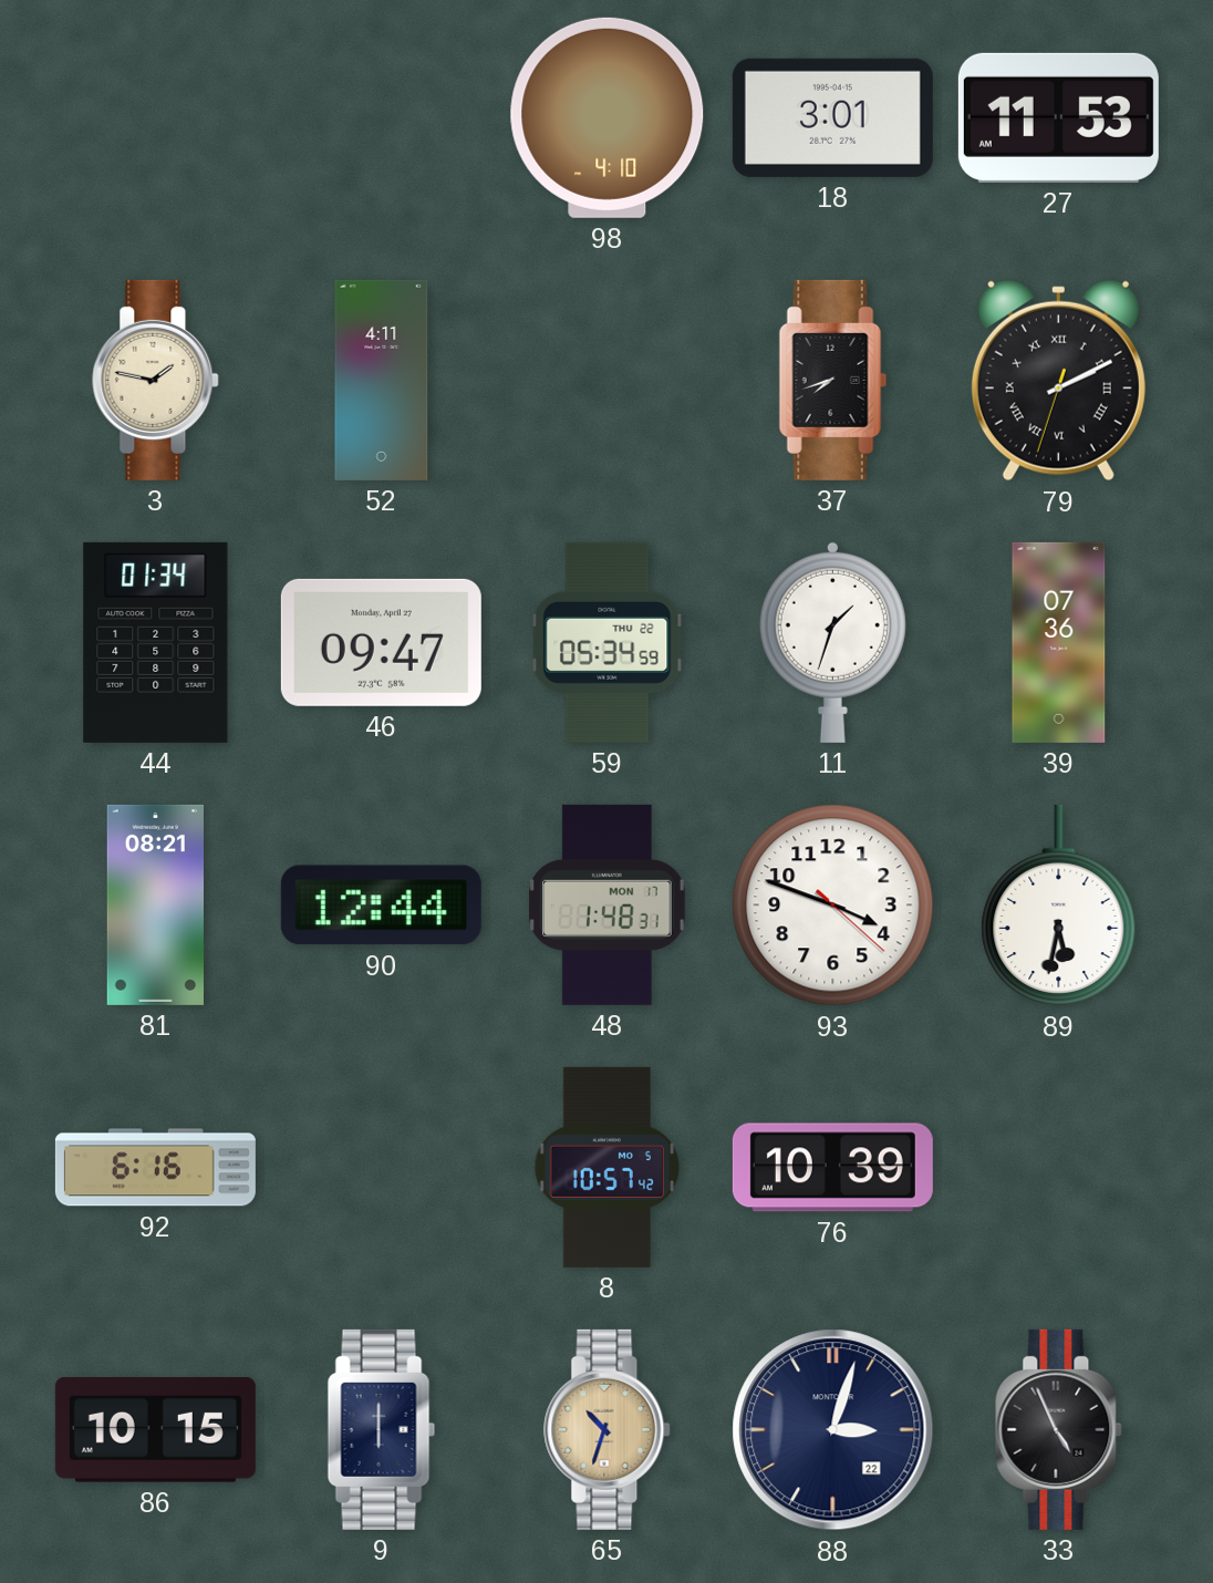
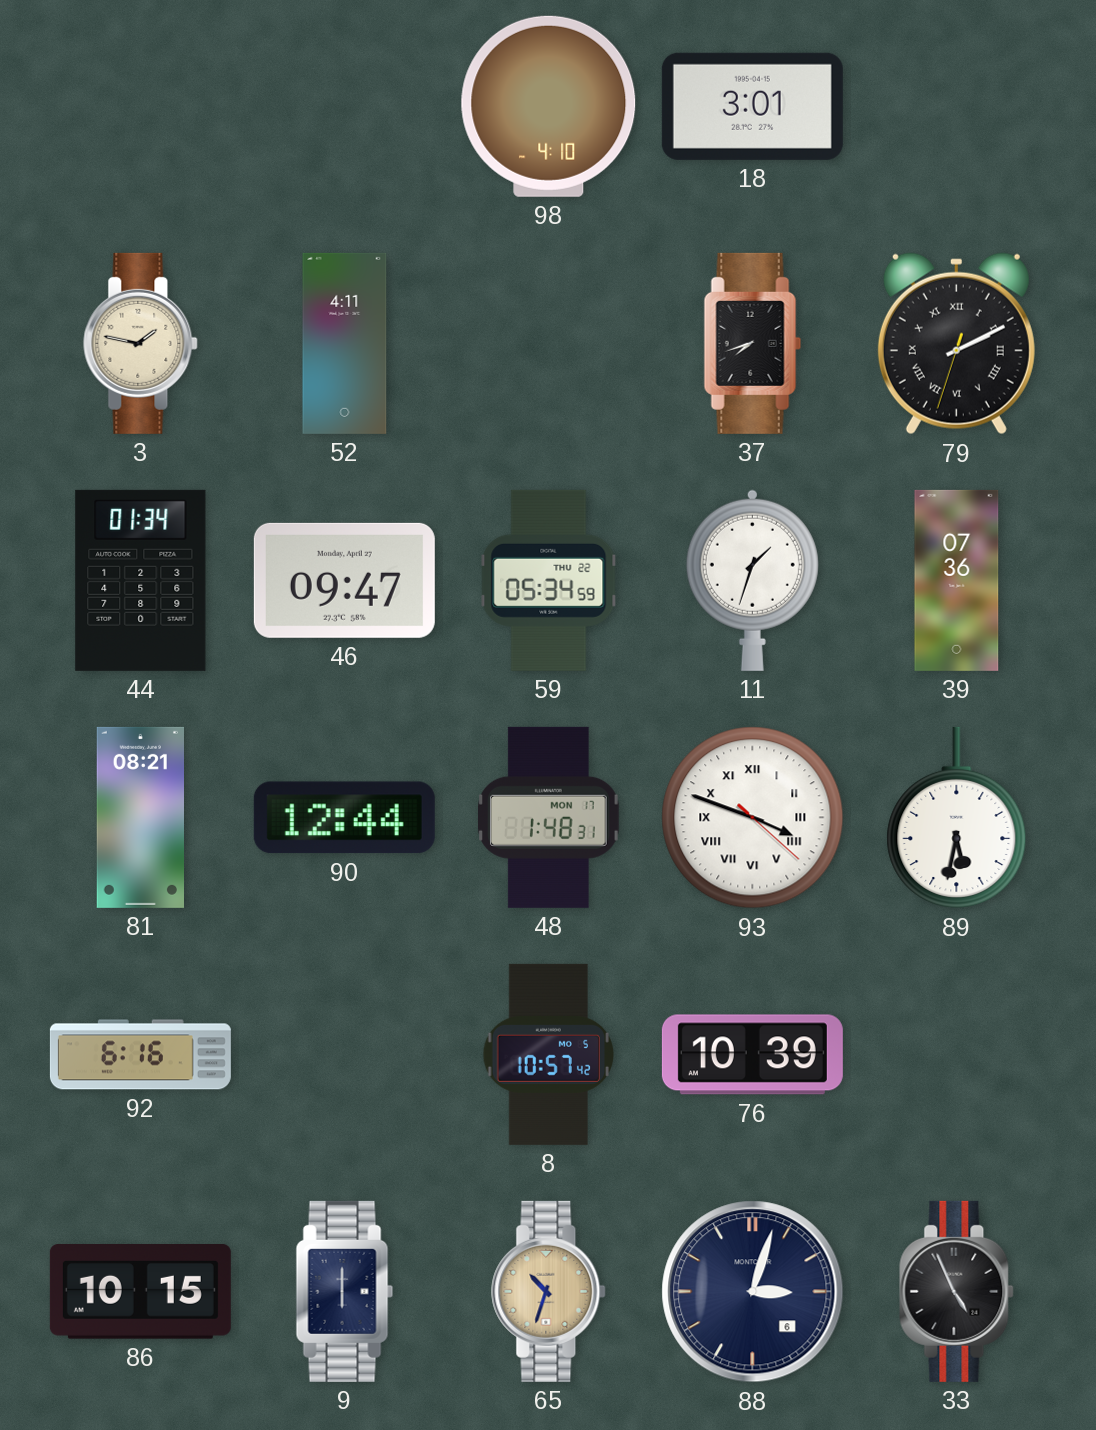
27: 11:53 -> none (1058, 117)
93 numerals: Arabic -> Roman (753, 818)
88 date: 22 -> 6 (753, 1292)
